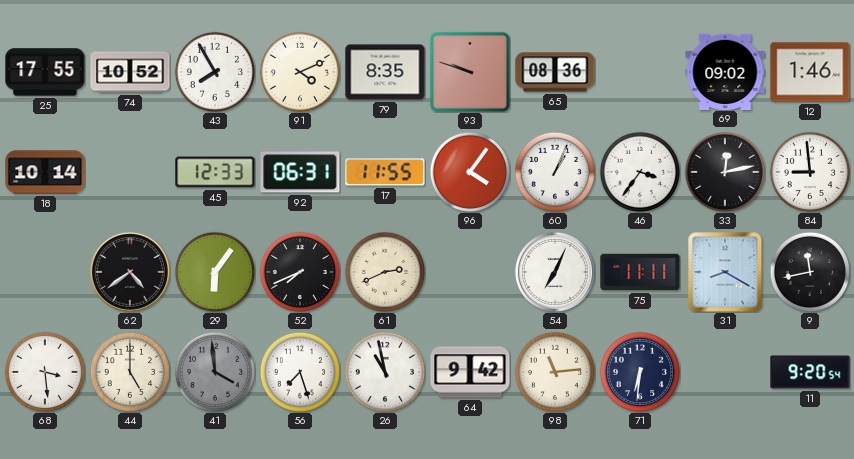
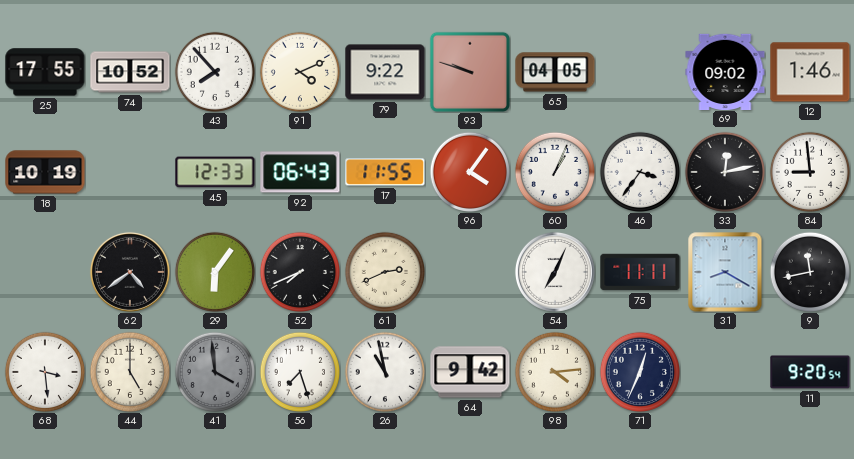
43: 7:55 -> 7:53 (214, 71)
79: 8:35 -> 9:22 (385, 72)
65: 08:36 -> 04:05 (555, 72)
18: 10:14 -> 10:19 (45, 172)
92: 06:31 -> 06:43 (300, 172)
98: 11:14 -> 4:14 (554, 371)
71: 6:31 -> 12:34 (639, 371)
